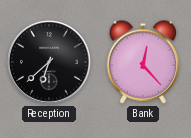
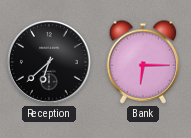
Bank: 12:23 -> 6:15 (143, 62)
